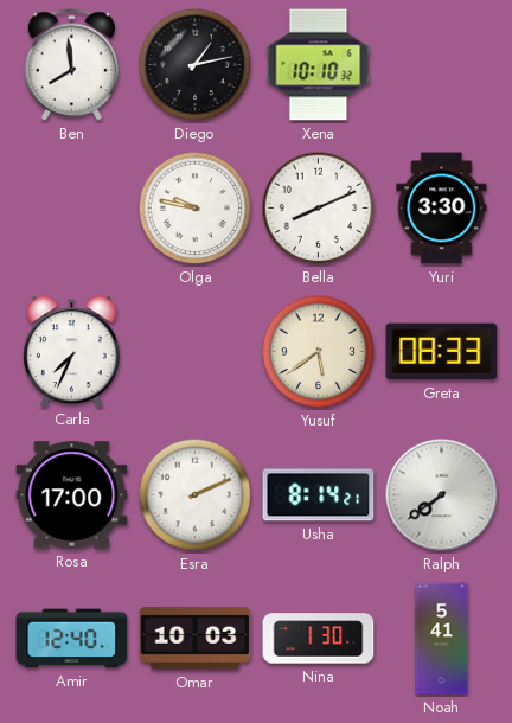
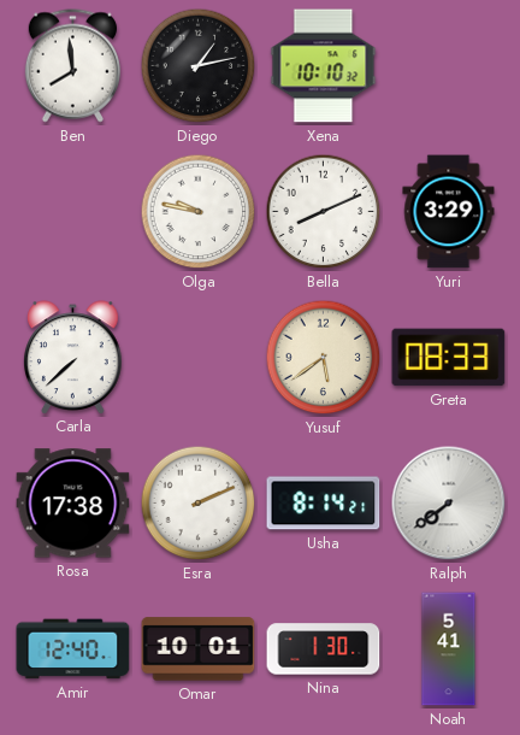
Yuri: 3:30 -> 3:29 (449, 212)
Carla: 7:34 -> 7:38 (73, 357)
Rosa: 17:00 -> 17:38 (73, 504)
Omar: 10:03 -> 10:01 (199, 649)
